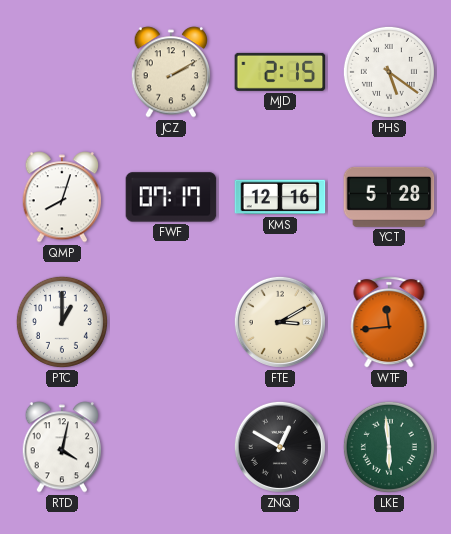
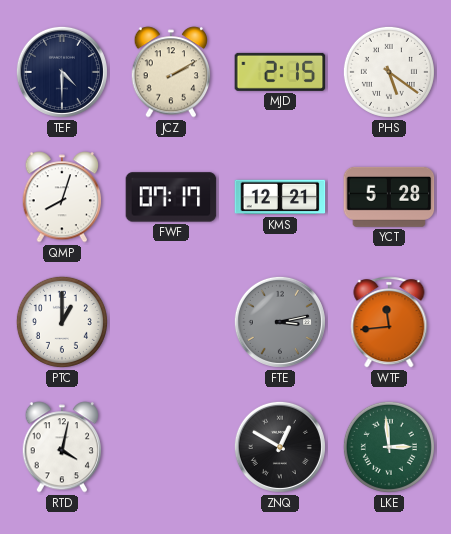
TEF: none -> 4:30 (62, 72)
KMS: 12:16 -> 12:21 (280, 197)
FTE: 3:10 -> 3:13 (280, 322)
FTE dial: cream -> grey (280, 322)
LKE: 5:59 -> 2:59 (389, 447)
